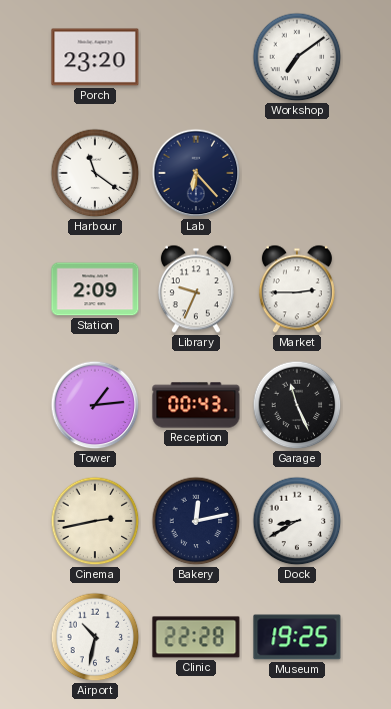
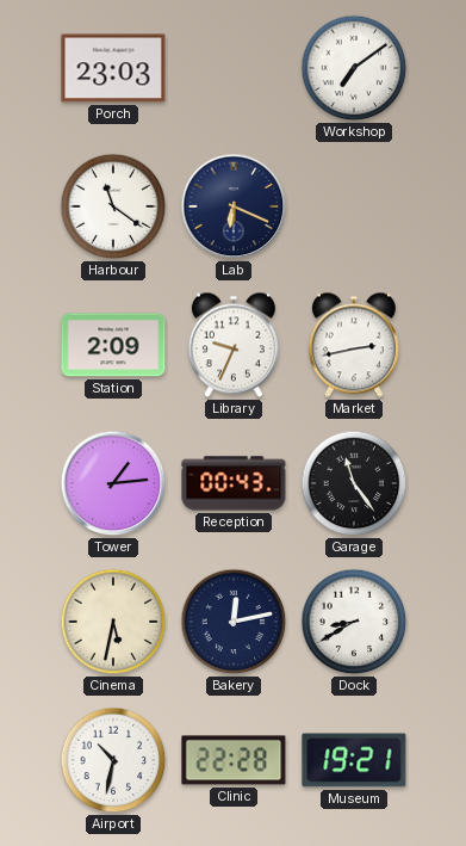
Porch: 23:20 -> 23:03 (113, 68)
Lab: 6:23 -> 6:19 (234, 206)
Market: 2:45 -> 2:43 (354, 345)
Garage: 11:26 -> 11:24 (354, 483)
Cinema: 2:43 -> 5:32 (113, 622)
Museum: 19:25 -> 19:21 (354, 760)
